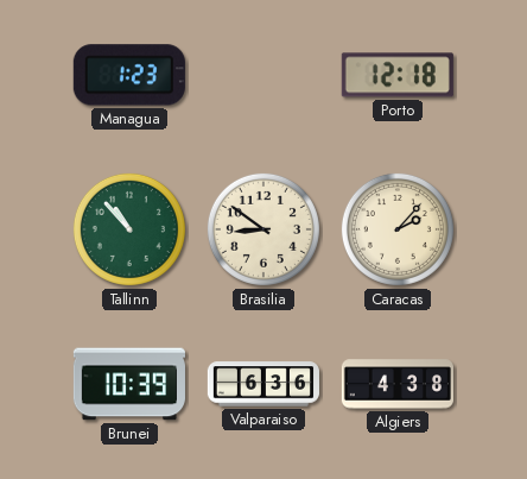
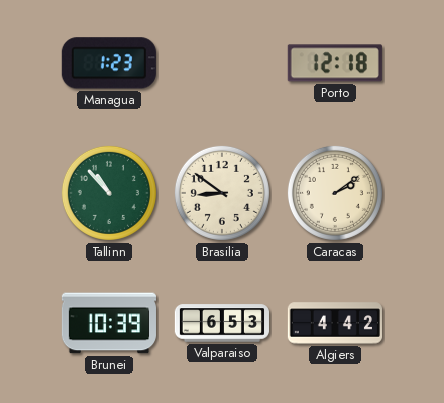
Caracas: 2:07 -> 2:09 (335, 193)
Valparaiso: 6:36 -> 6:53 (222, 323)
Algiers: 4:38 -> 4:42 (335, 323)
